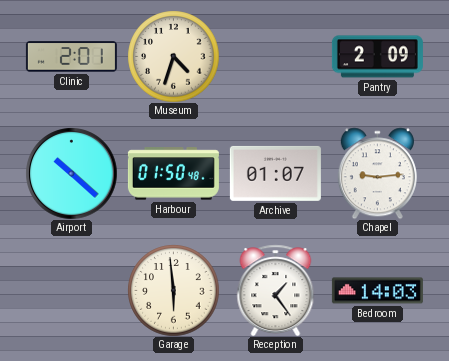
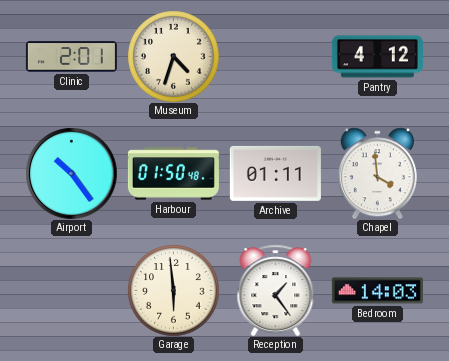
Pantry: 2:09 -> 4:12 (377, 57)
Airport: 10:22 -> 10:24 (71, 173)
Archive: 01:07 -> 01:11 (275, 173)
Chapel: 9:14 -> 3:59 (377, 173)
